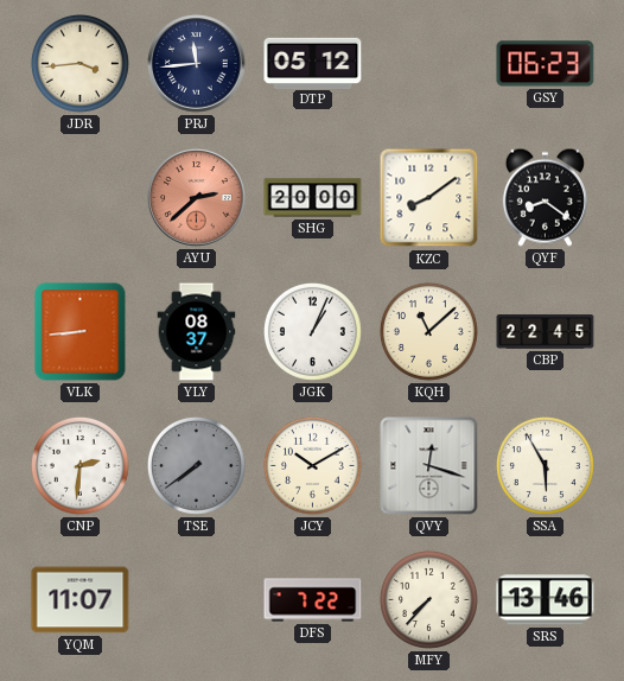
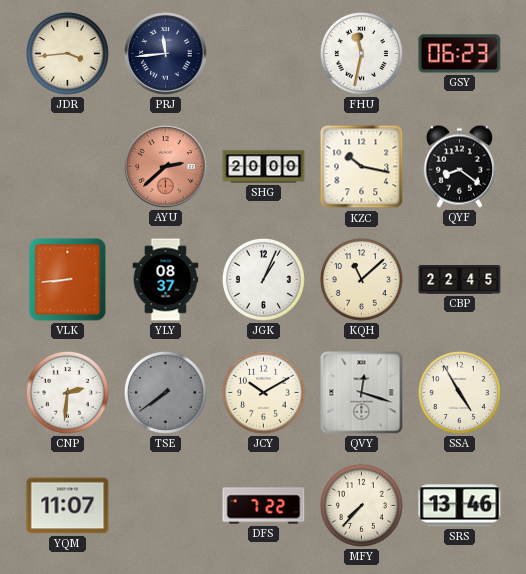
DTP: 05:12 -> none (313, 63)
FHU: none -> 11:32 (361, 53)
KZC: 8:09 -> 10:17 (362, 167)
SSA: 5:55 -> 4:55 (459, 392)
